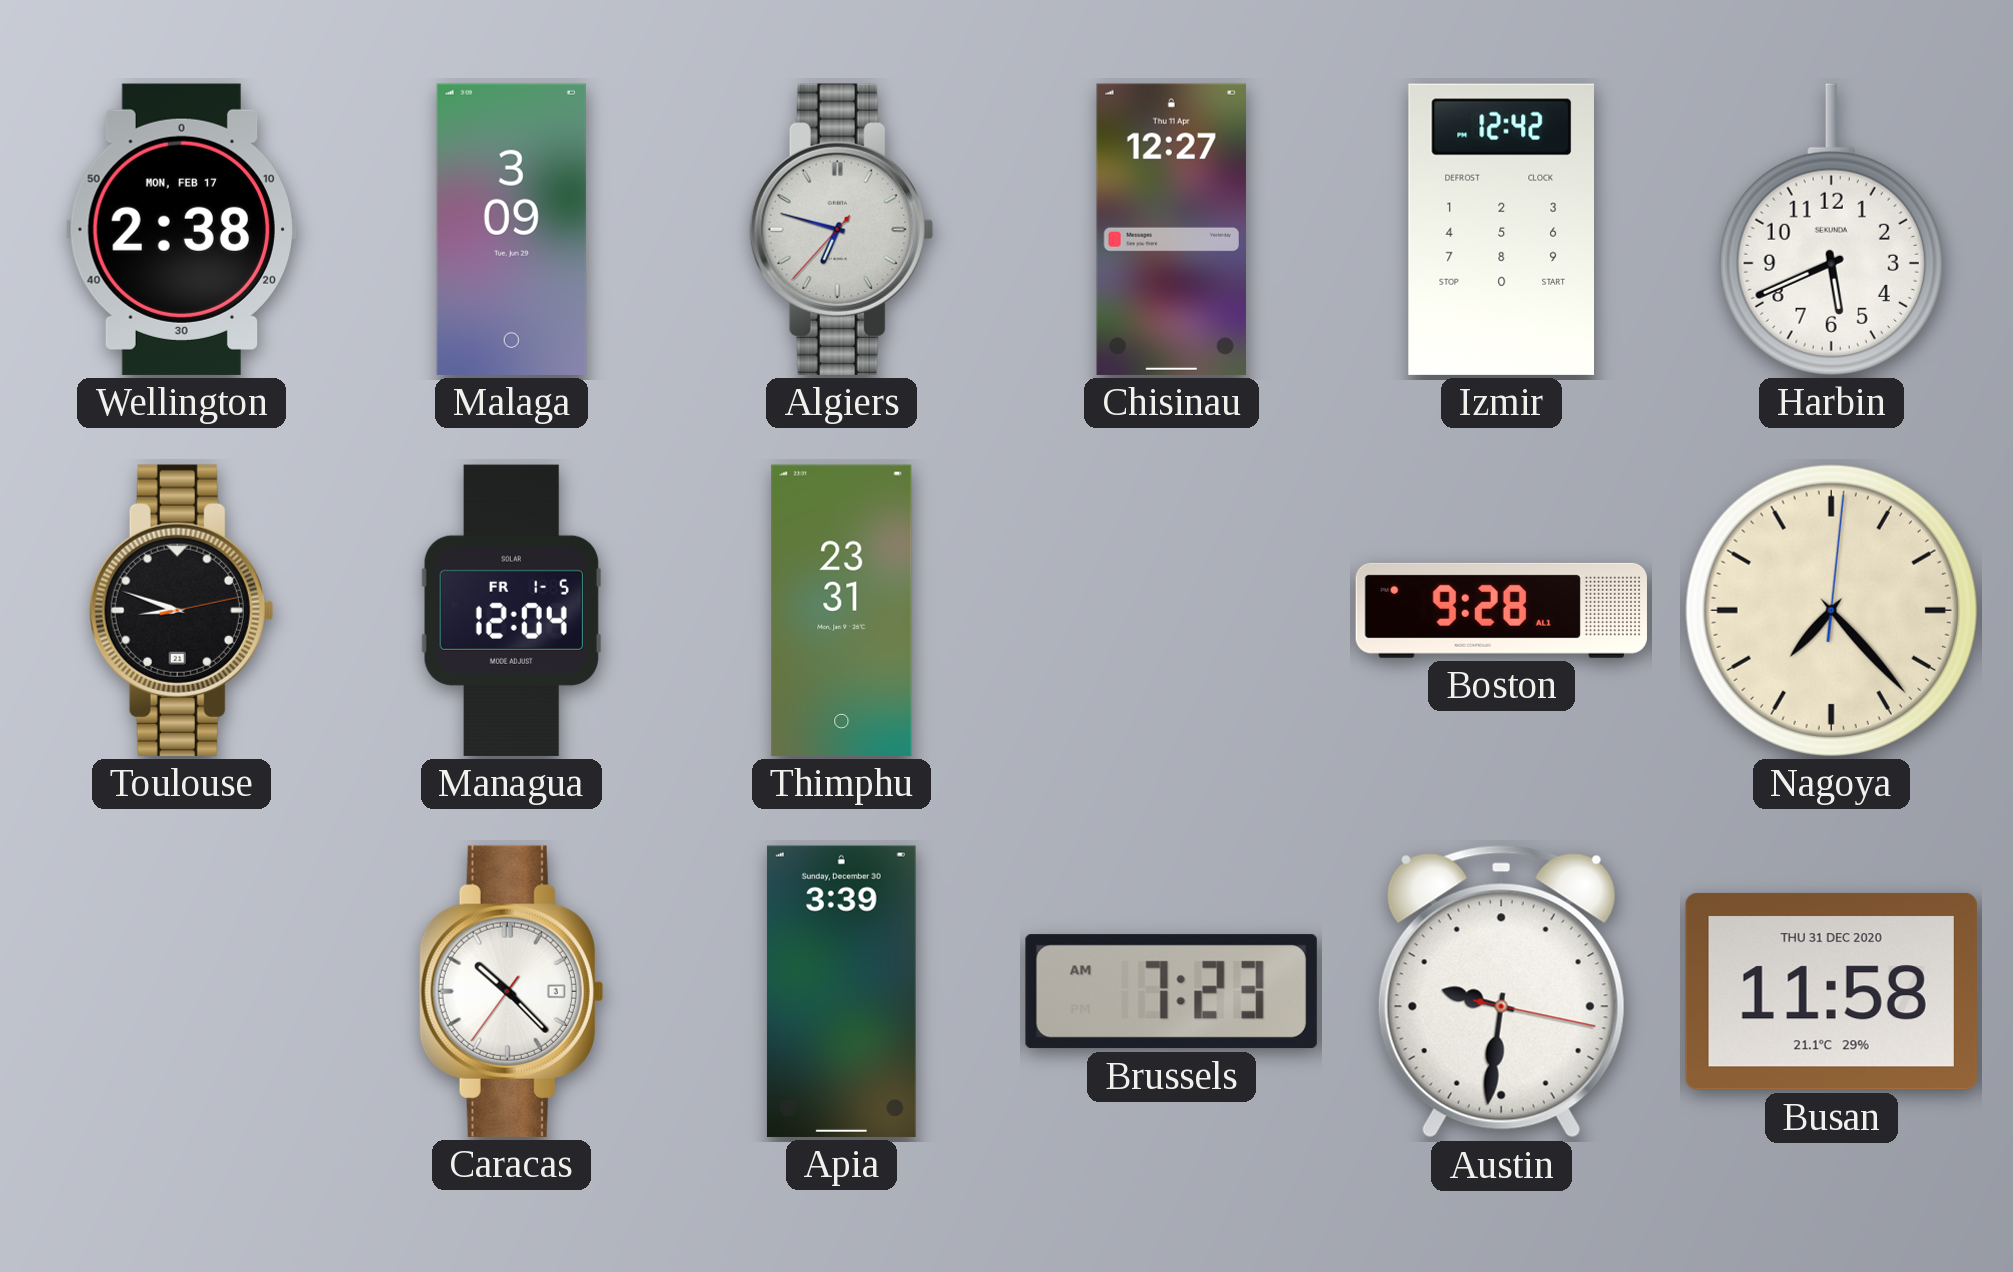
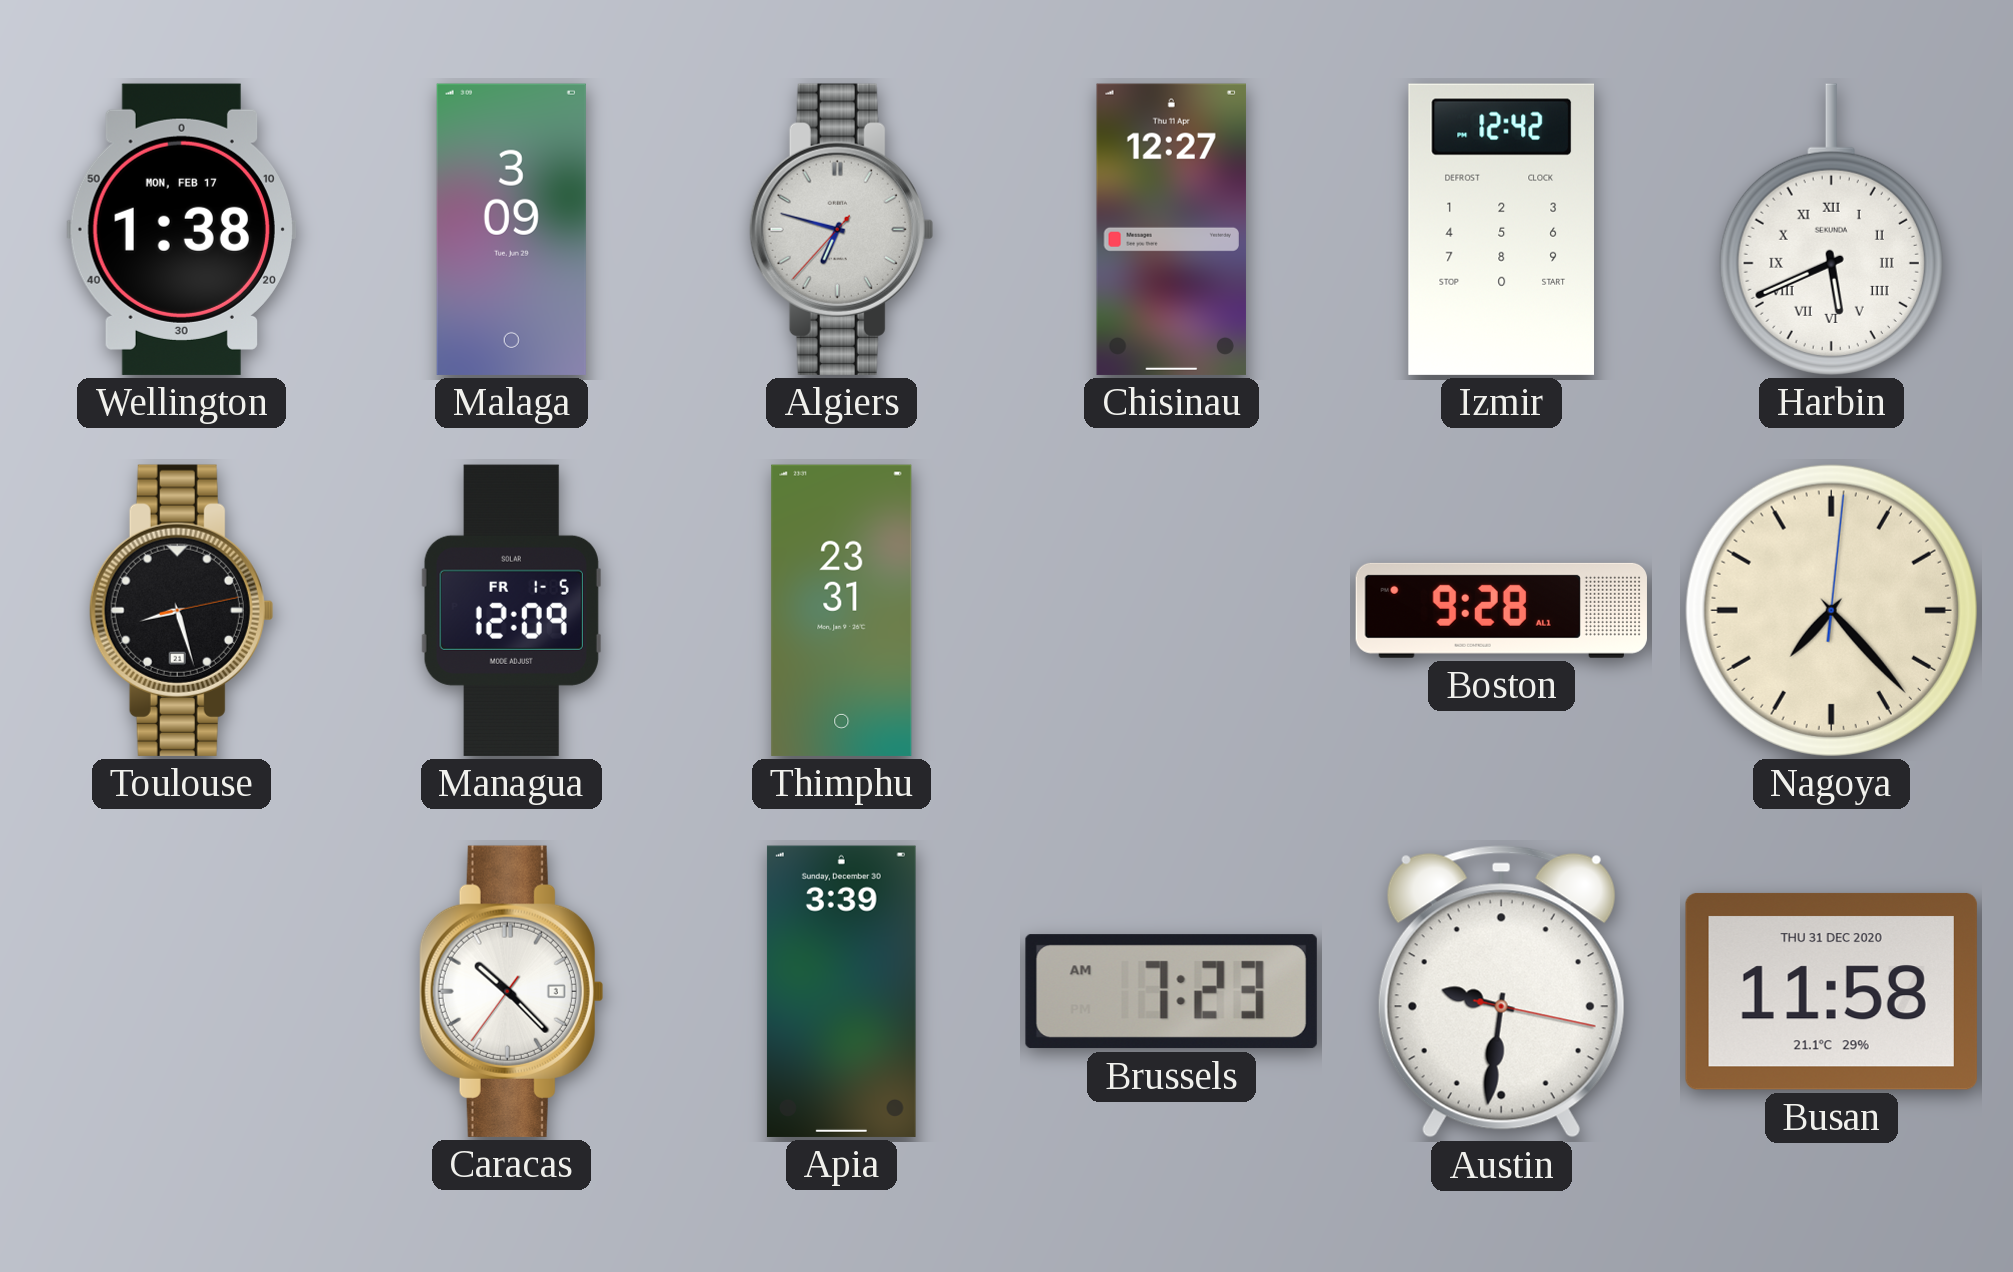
Wellington: 2:38 -> 1:38 (181, 229)
Harbin numerals: Arabic -> Roman (1831, 229)
Toulouse: 8:48 -> 8:27 (181, 610)
Managua: 12:04 -> 12:09 (511, 610)
